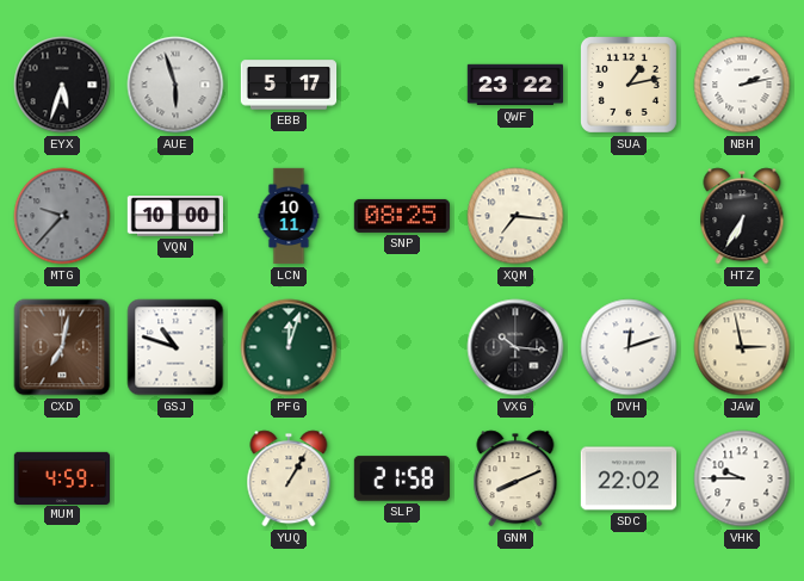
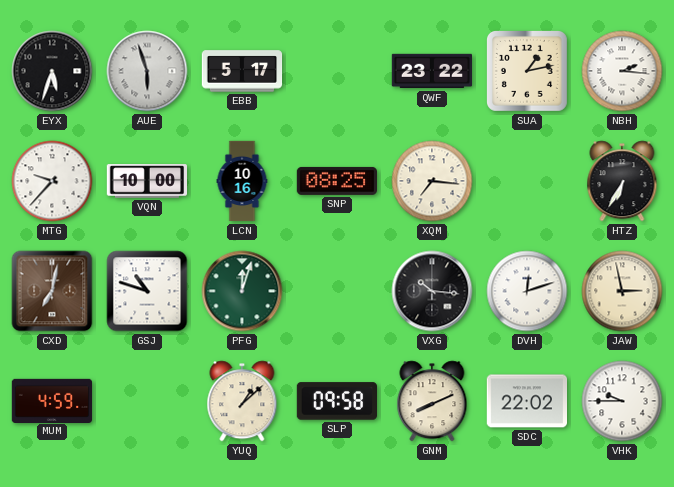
NBH: 2:13 -> 2:16 (622, 71)
MTG dial: grey -> white (52, 181)
LCN: 10:11 -> 10:16 (242, 181)
YUQ: 1:05 -> 1:08 (242, 401)
SLP: 21:58 -> 09:58 (336, 401)
